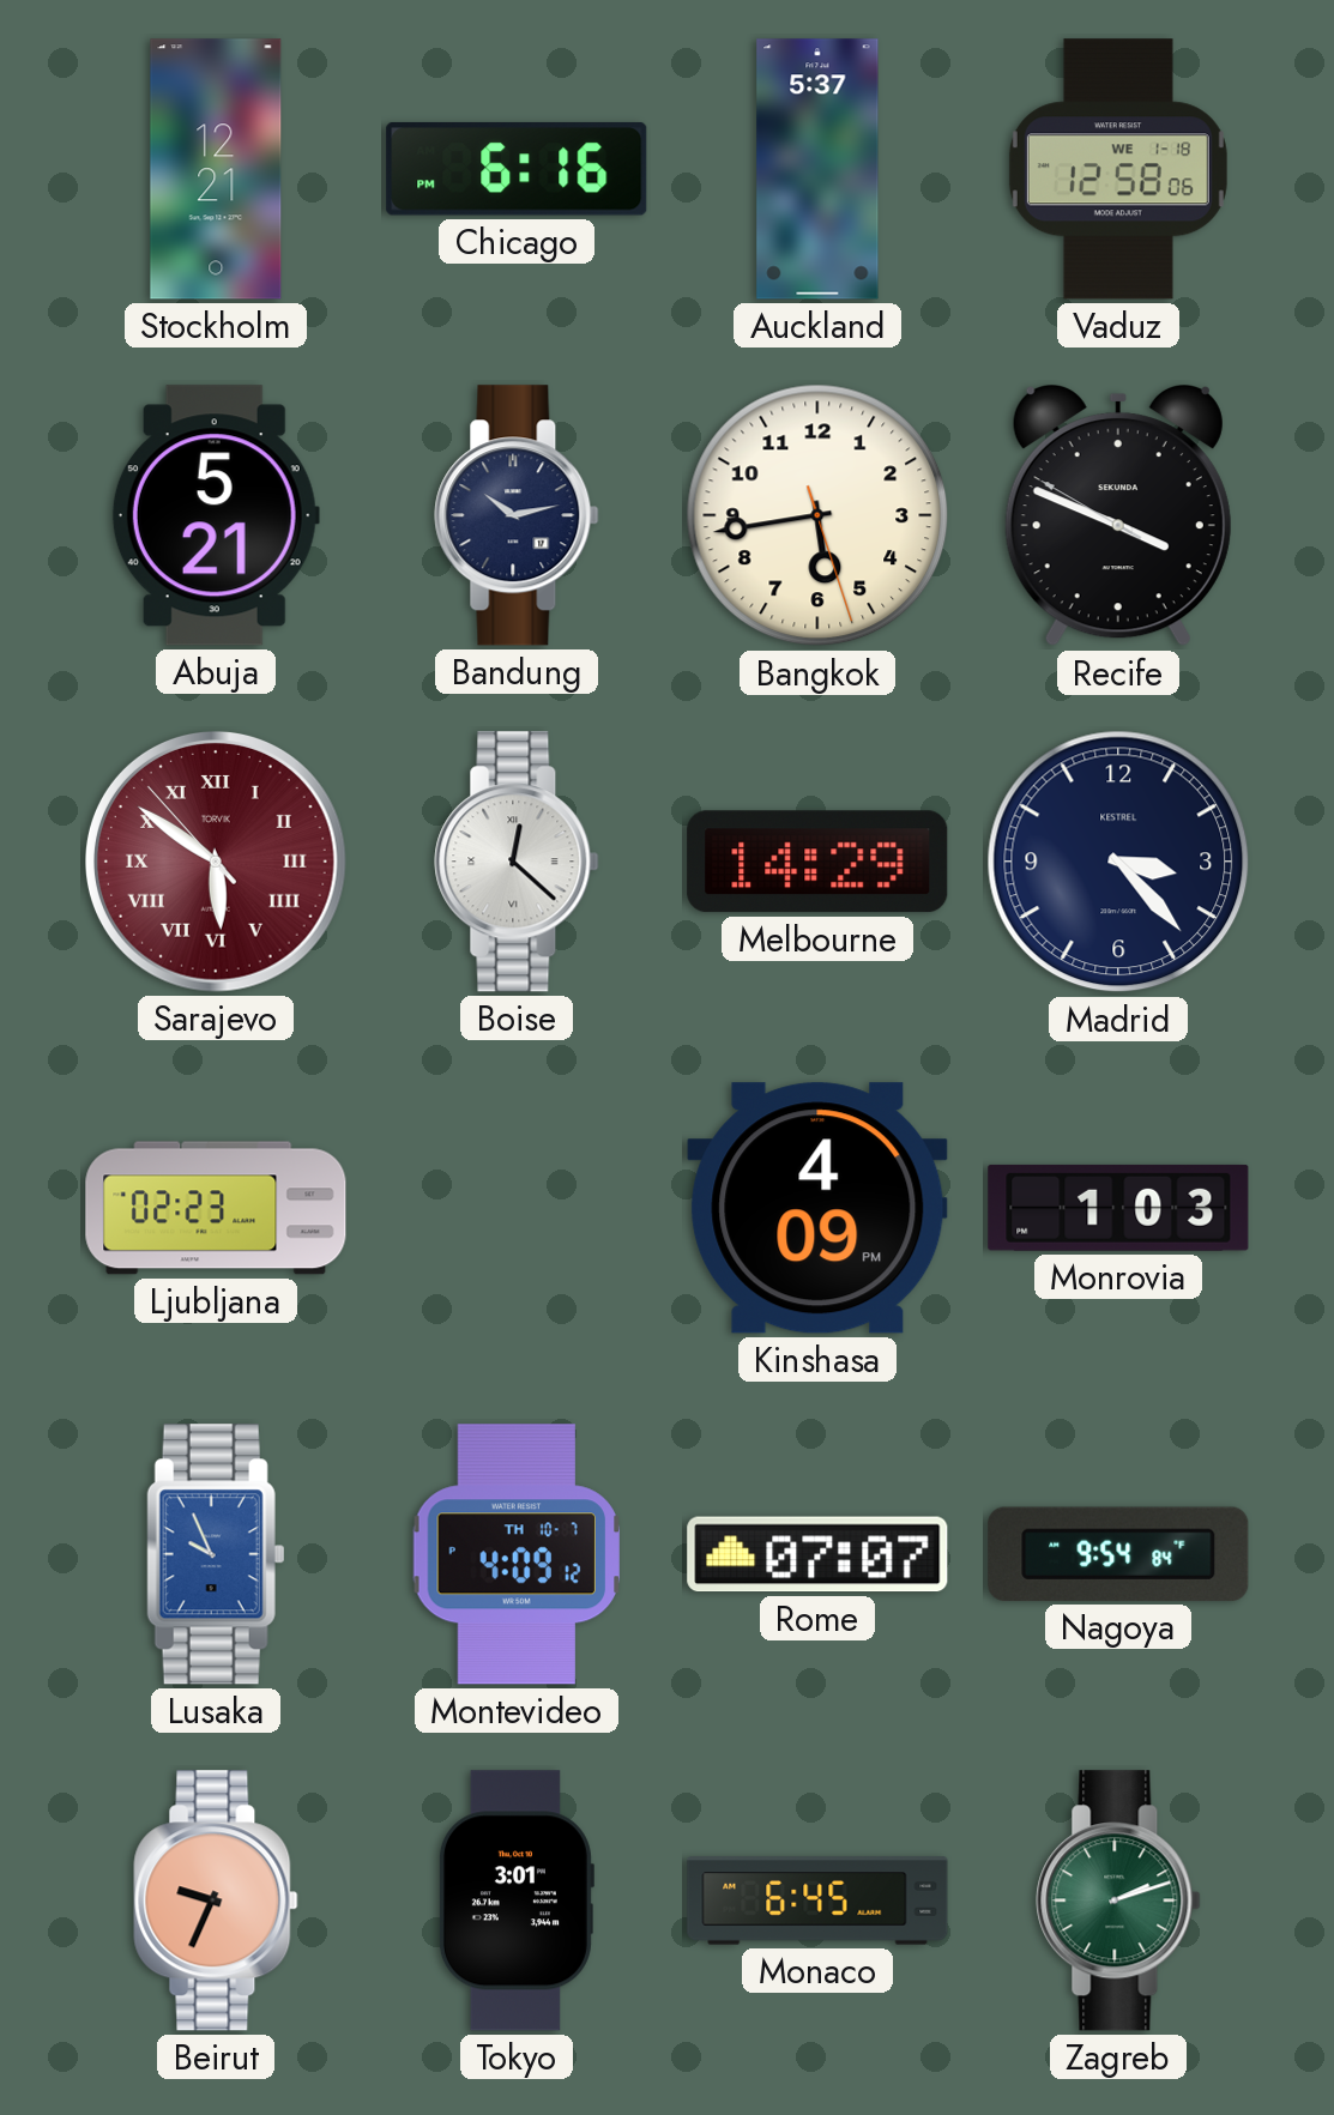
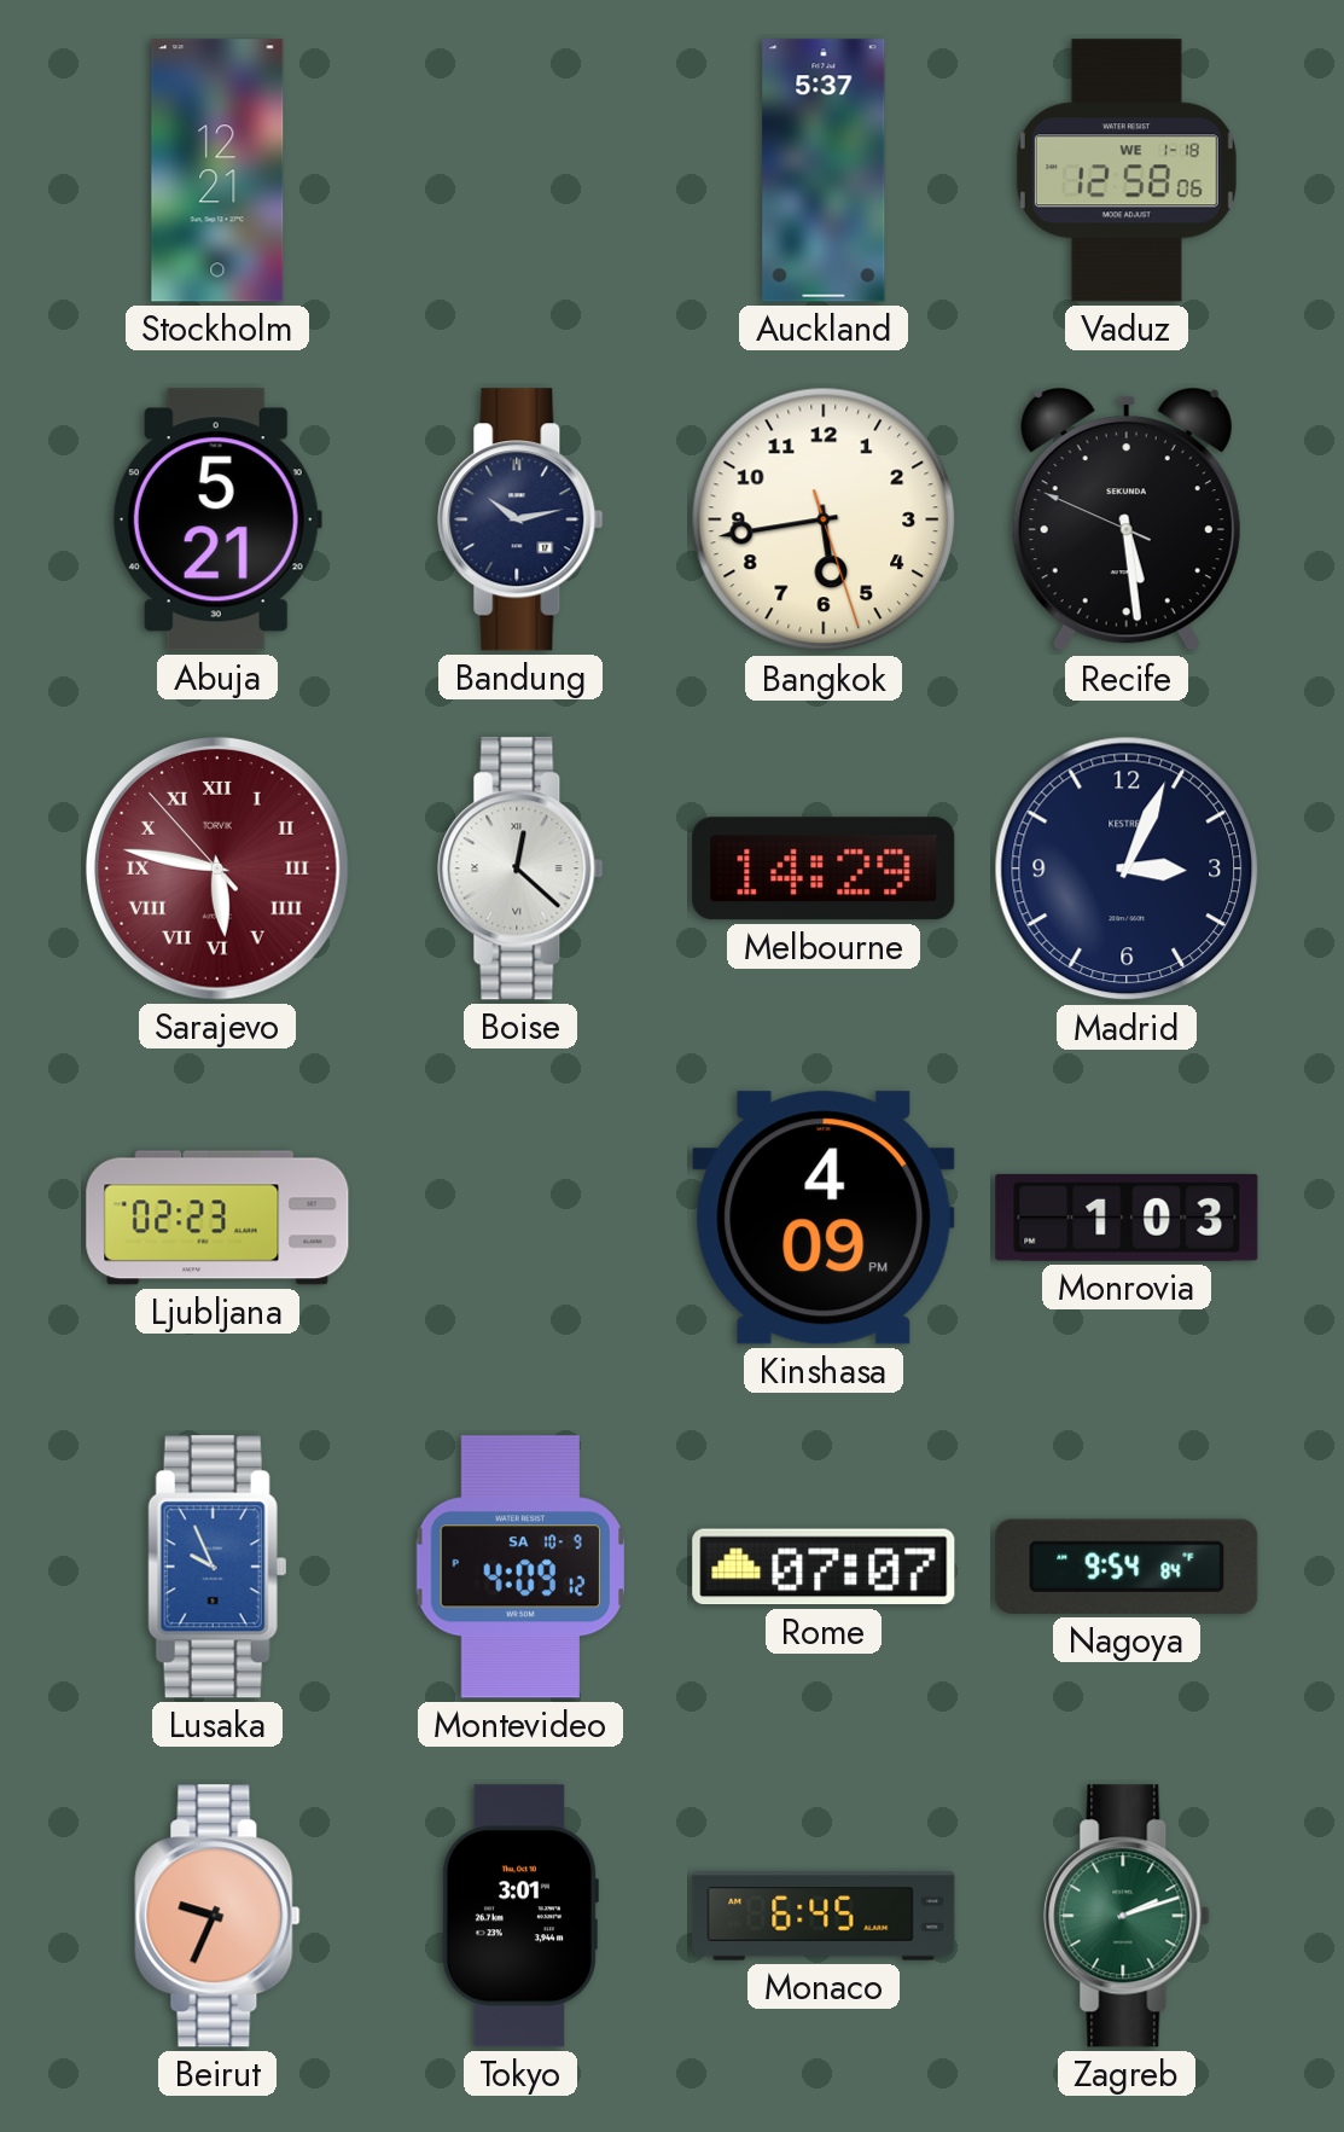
Chicago: 6:16 -> none (517, 169)
Recife: 3:48 -> 5:28 (1127, 521)
Sarajevo: 5:50 -> 5:46 (217, 869)
Madrid: 3:23 -> 3:04 (1127, 869)
Montevideo date: TH 10-7 -> SA 10-9 (519, 1567)
